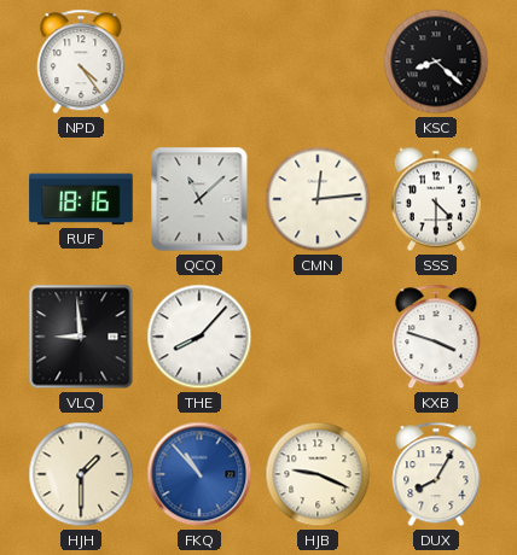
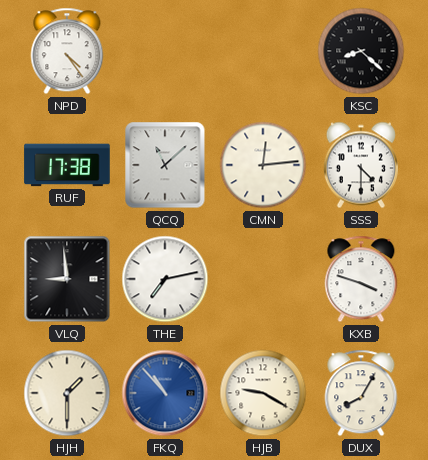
RUF: 18:16 -> 17:38 (67, 165)
THE: 8:07 -> 7:13 (165, 279)
HJB: 9:19 -> 9:20 (263, 393)
